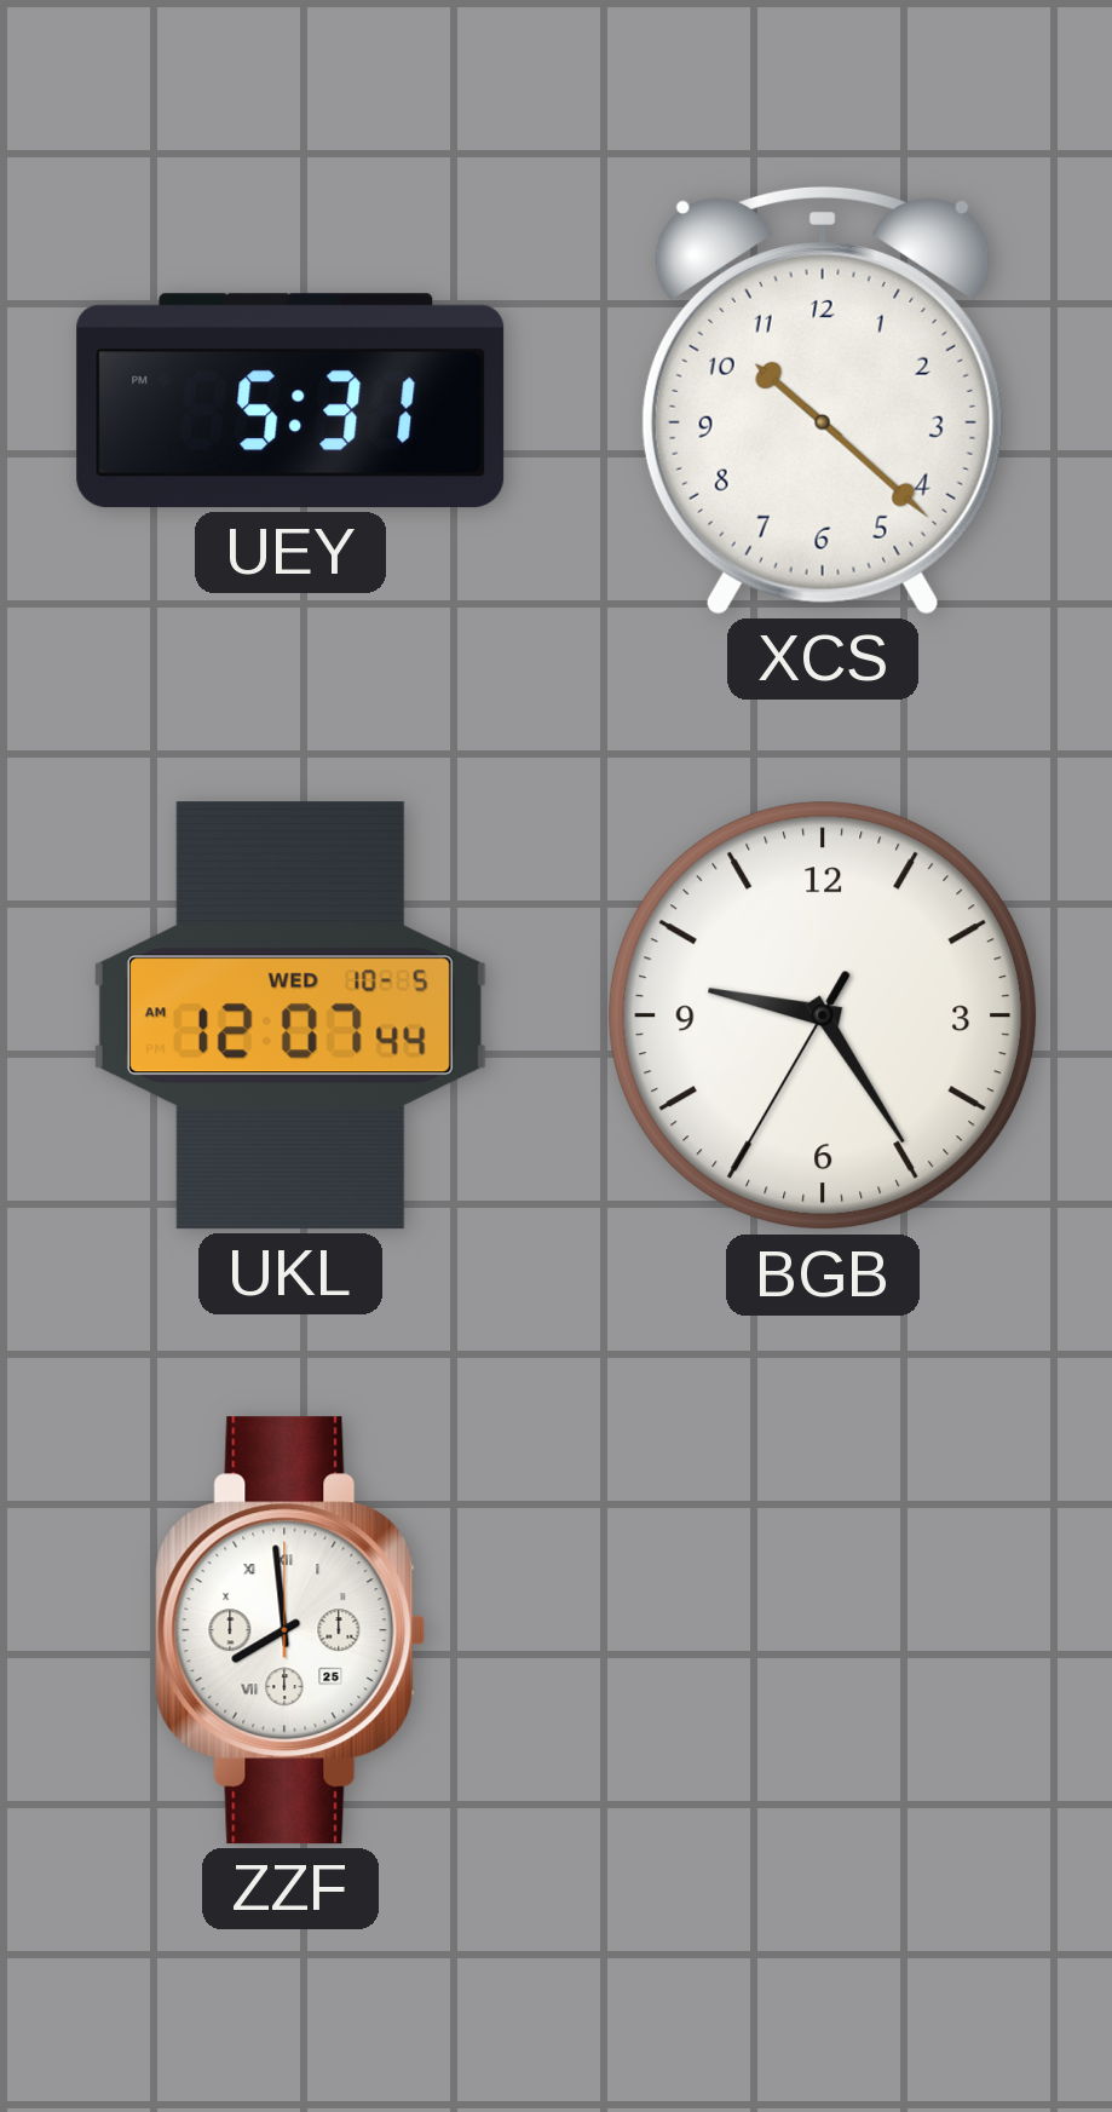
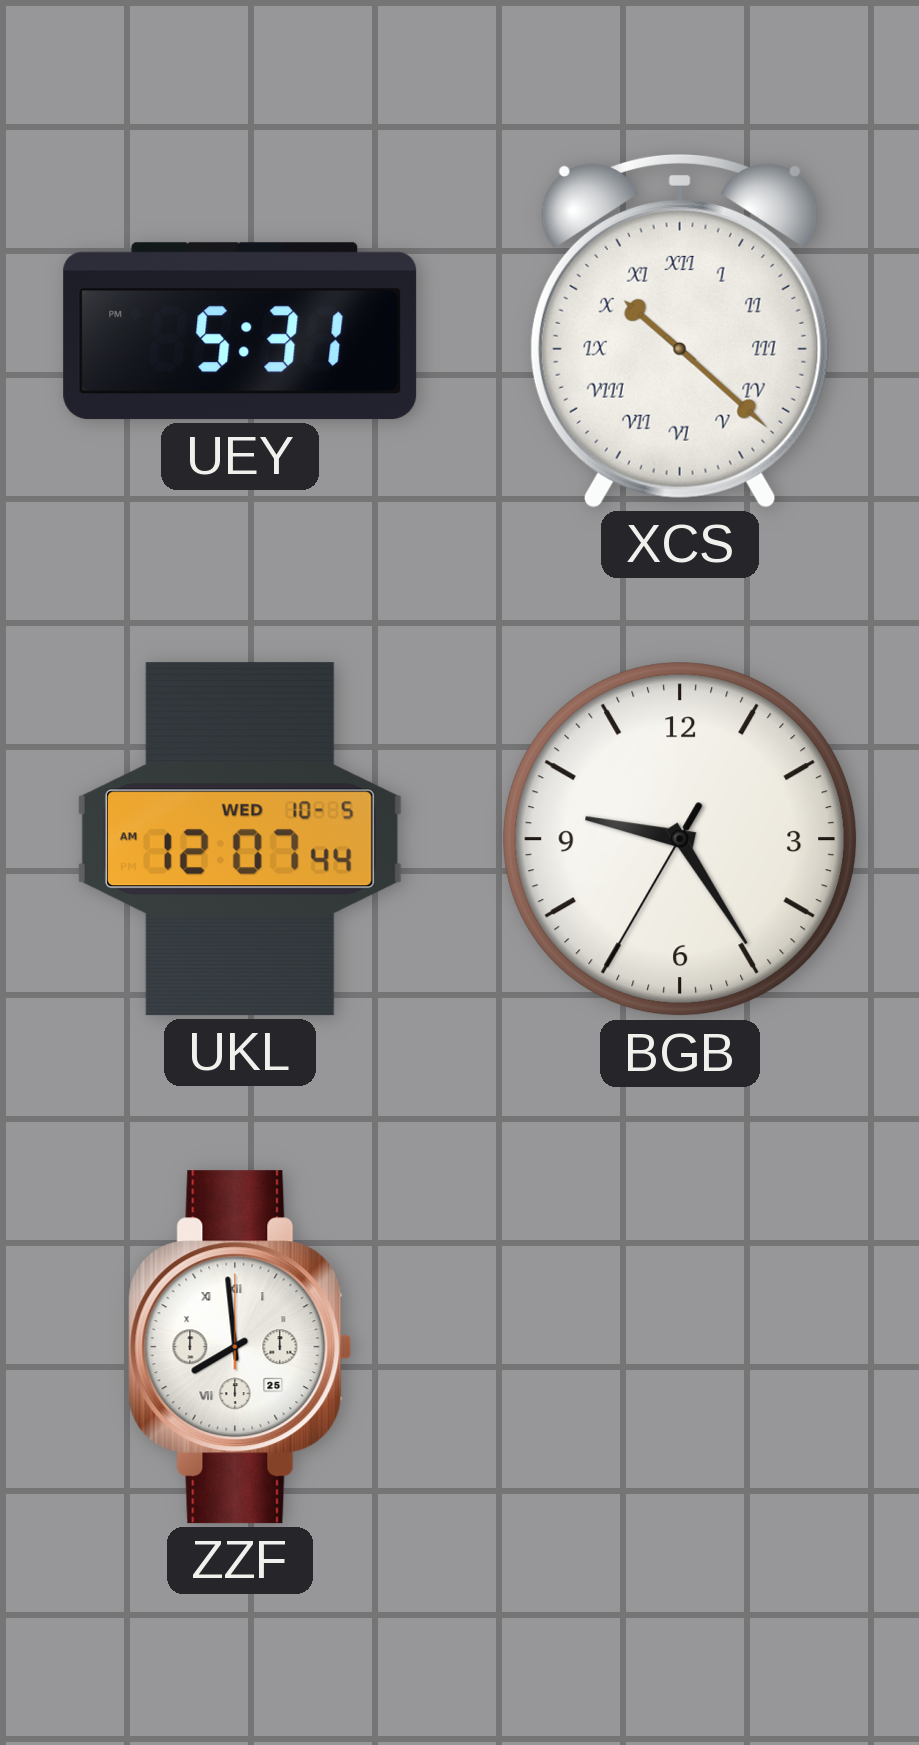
XCS numerals: Arabic -> Roman (680, 331)
